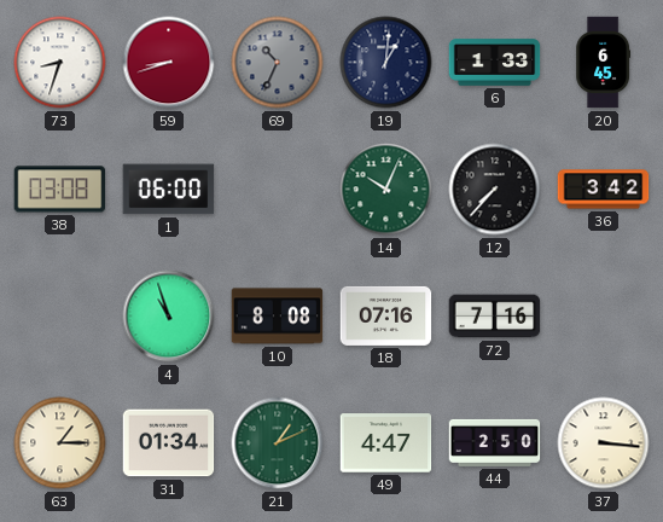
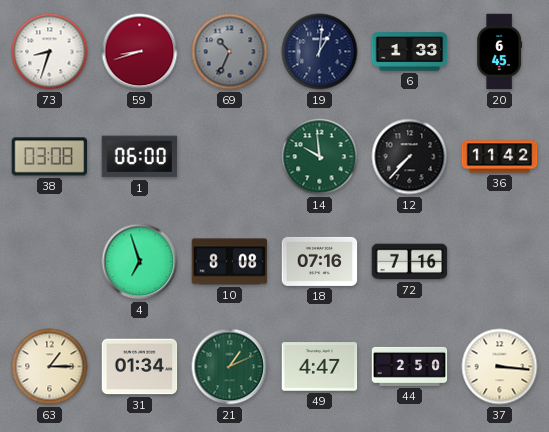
14: 10:04 -> 9:59 (320, 157)
36: 3:42 -> 11:42 (500, 157)
4: 10:57 -> 6:57 (140, 262)
